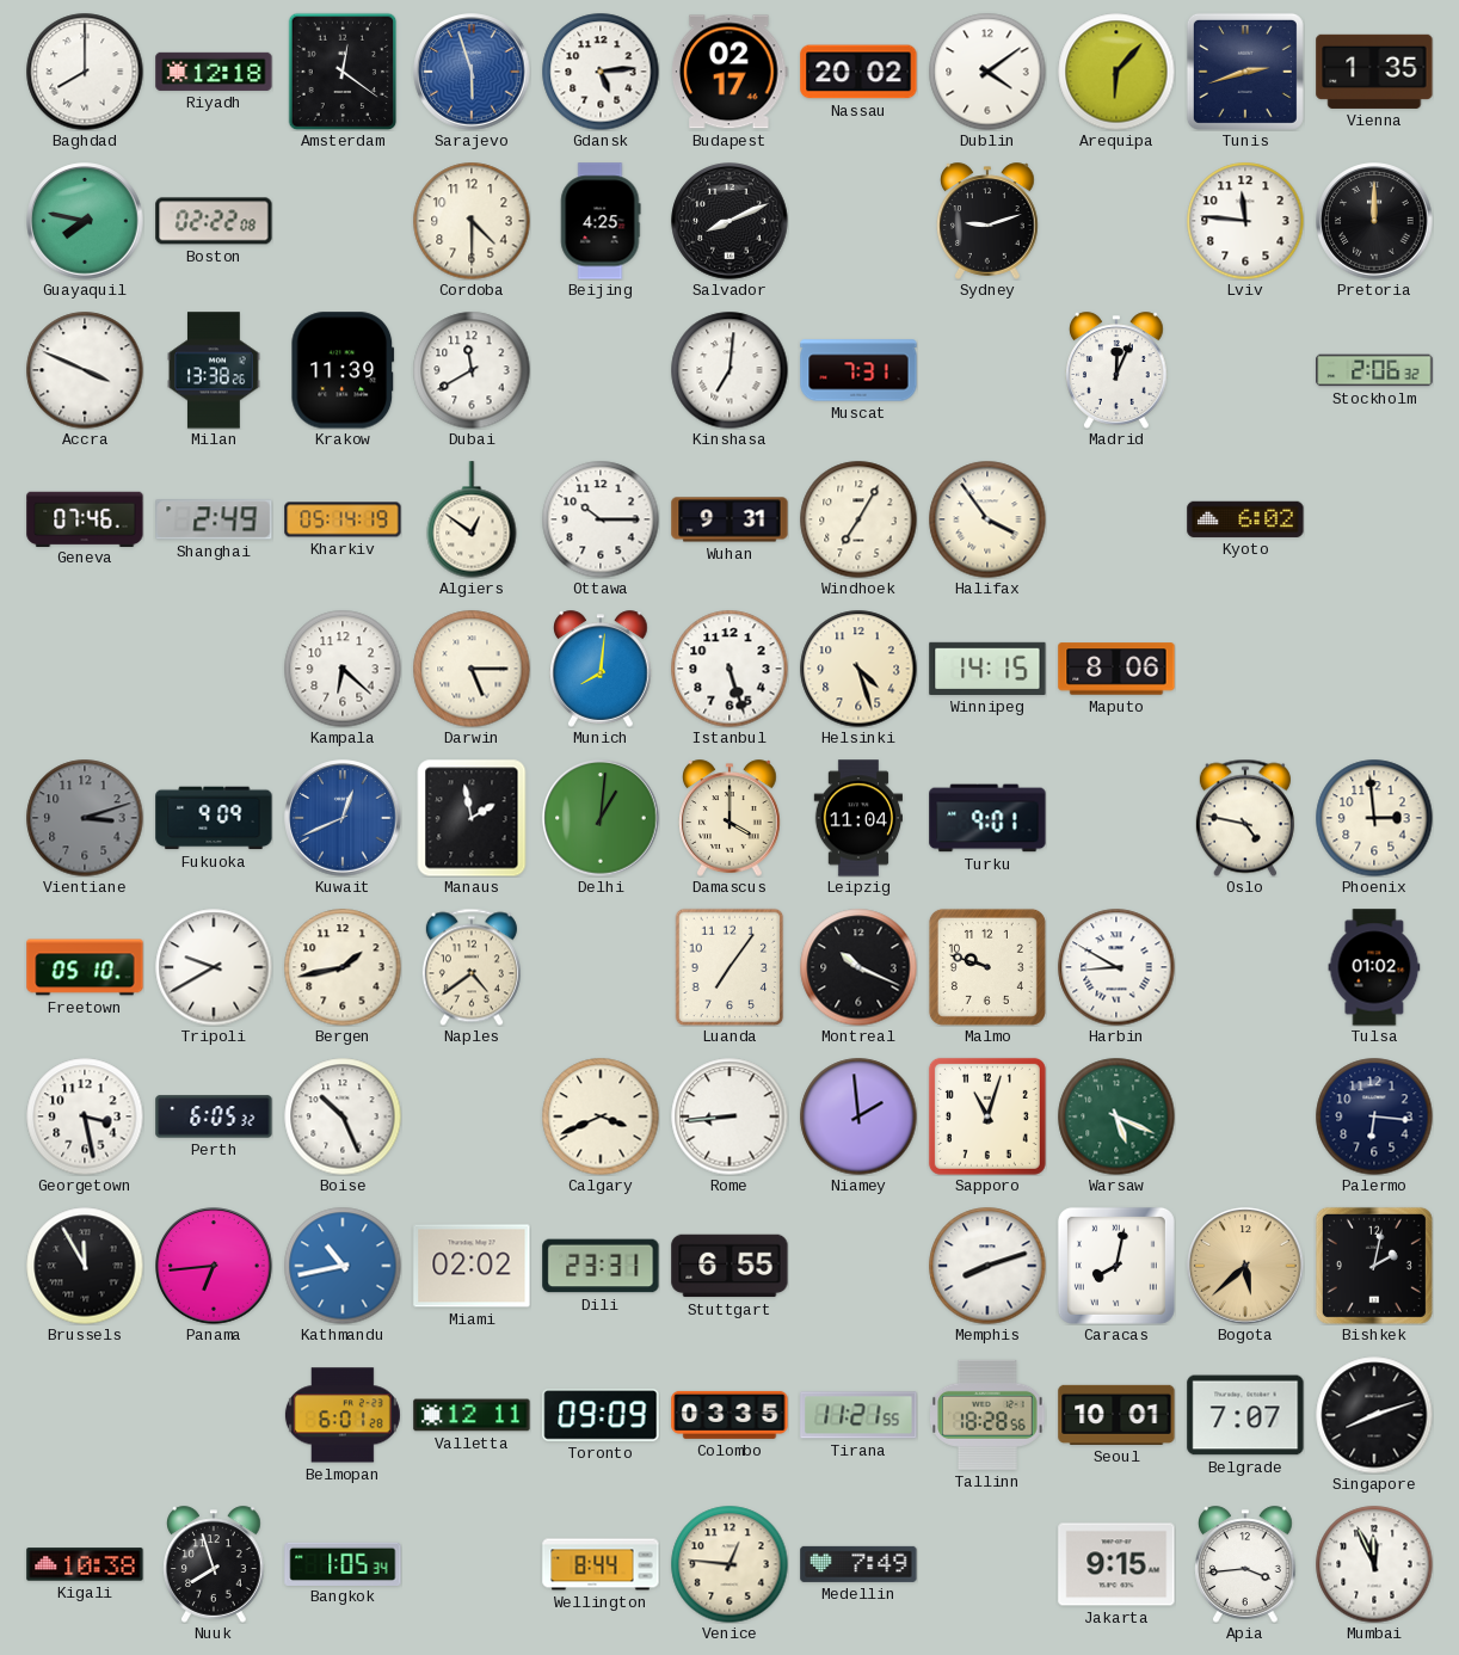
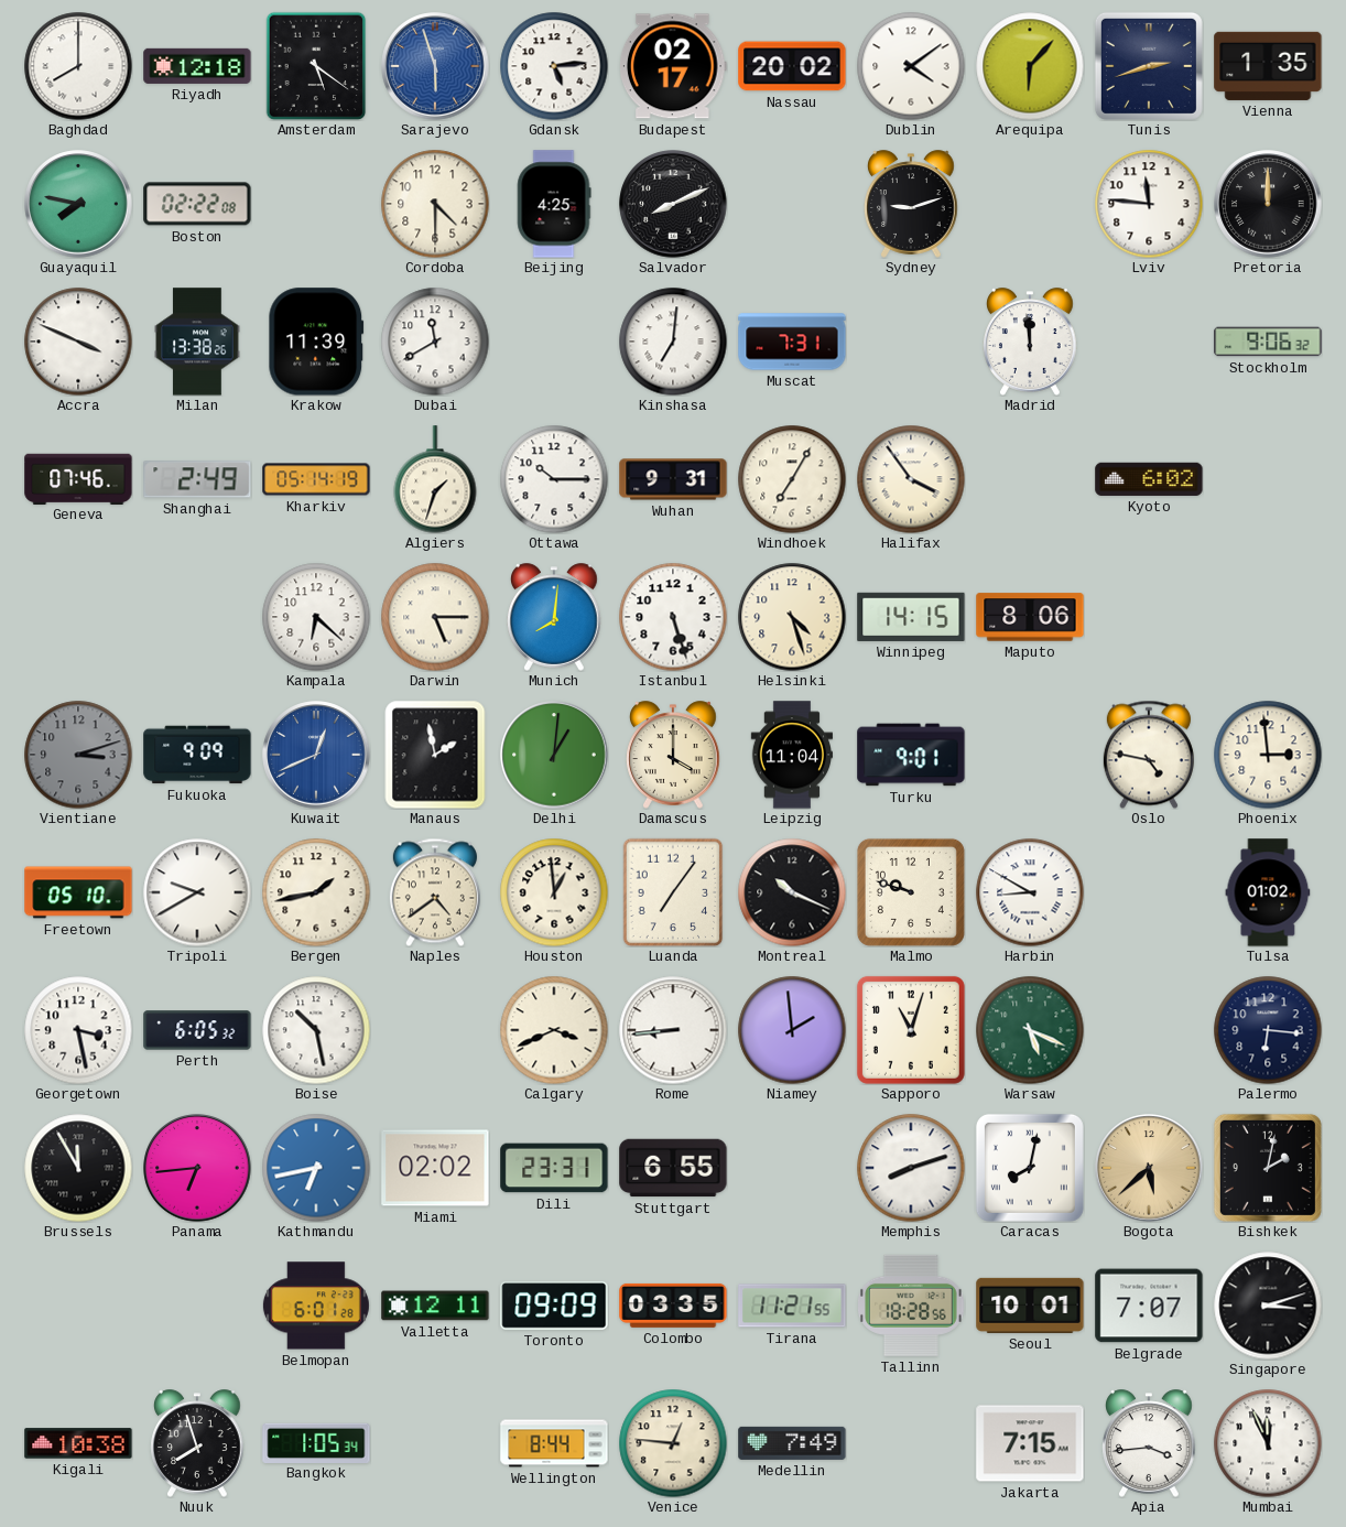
Amsterdam: 12:21 -> 5:21 (316, 66)
Madrid: 12:04 -> 11:59 (1030, 342)
Stockholm: 2:06 -> 9:06 (1268, 342)
Algiers: 12:51 -> 1:33 (435, 479)
Houston: none -> 12:59 (554, 892)
Boise: 10:26 -> 10:28 (316, 1030)
Kathmandu: 10:43 -> 6:43 (316, 1168)
Singapore: 8:12 -> 3:12 (1268, 1306)
Jakarta: 9:15 -> 7:15 (1030, 1443)
